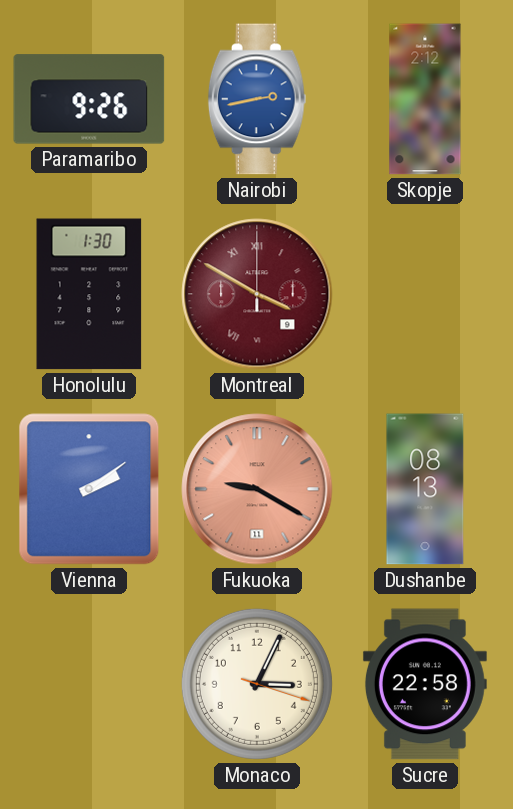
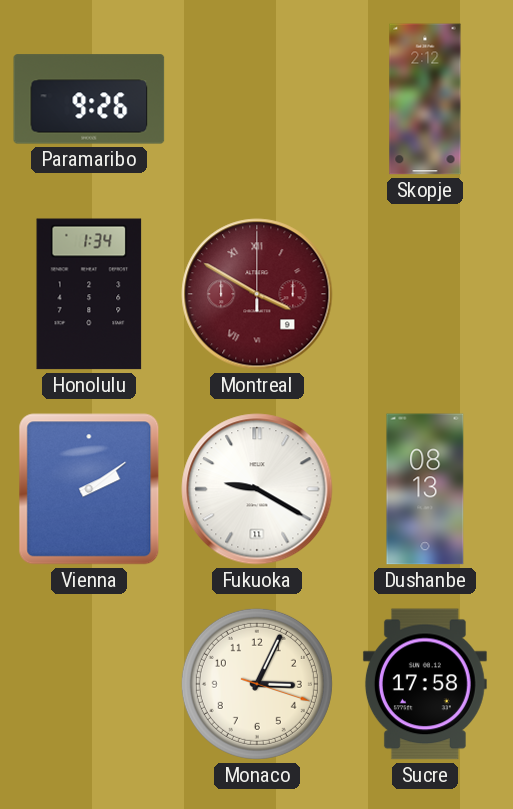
Nairobi: 2:43 -> none (257, 99)
Honolulu: 1:30 -> 1:34 (89, 294)
Fukuoka dial: salmon -> white (257, 489)
Sucre: 22:58 -> 17:58 (425, 684)
